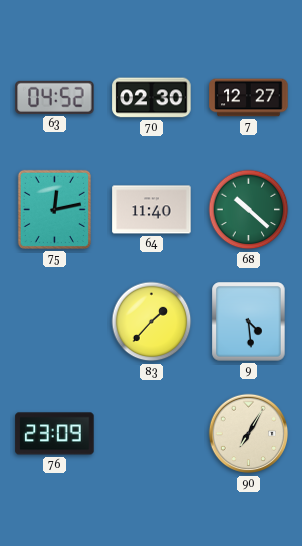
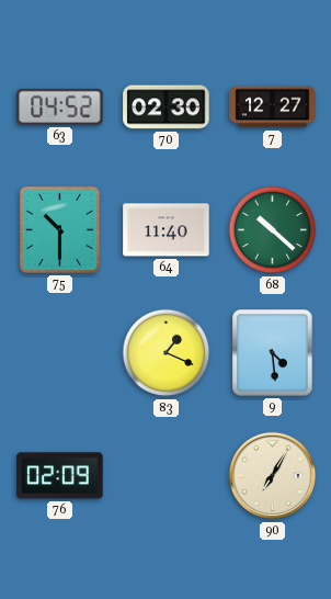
75: 12:13 -> 10:30 (59, 229)
83: 1:37 -> 1:19 (167, 353)
76: 23:09 -> 02:09 (60, 476)
